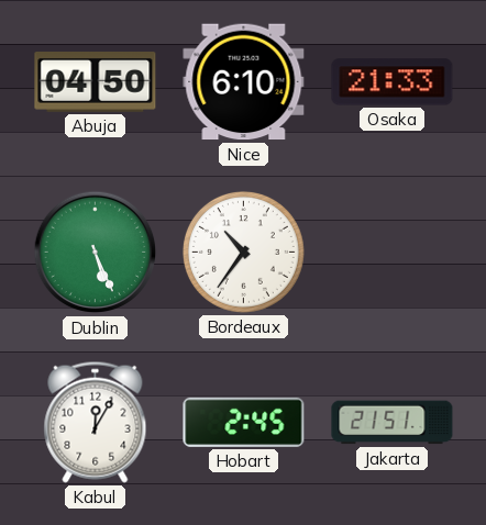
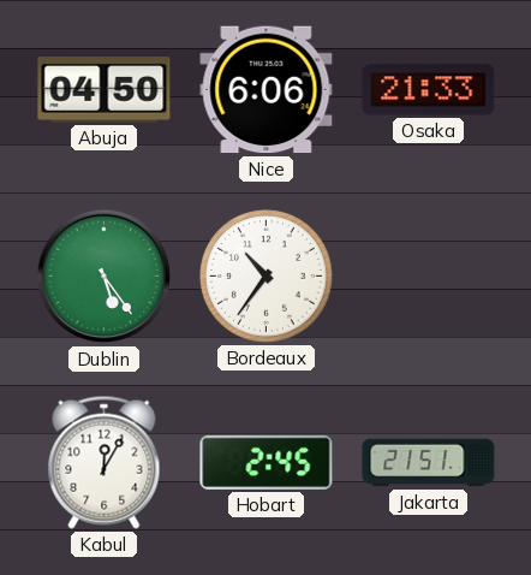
Nice: 6:10 -> 6:06 (267, 90)
Dublin: 5:26 -> 5:24 (105, 277)
